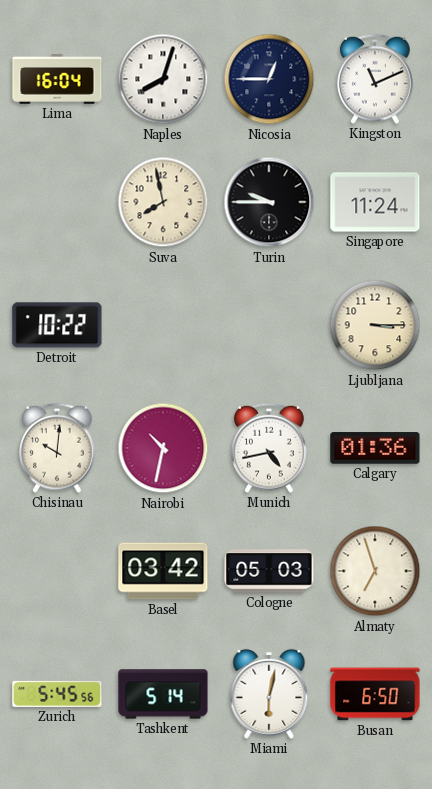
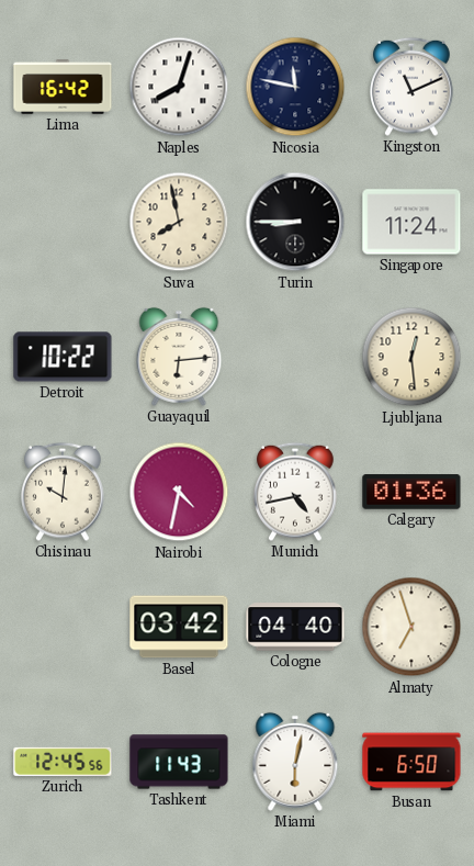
Lima: 16:04 -> 16:42 (63, 87)
Nicosia: 12:45 -> 11:47 (295, 87)
Turin: 9:45 -> 8:45 (295, 222)
Guayaquil: none -> 6:14 (179, 357)
Ljubljana: 3:15 -> 12:29 (411, 357)
Nairobi: 10:32 -> 4:32 (179, 492)
Cologne: 05:03 -> 04:40 (295, 627)
Zurich: 5:45 -> 12:45 (63, 762)
Tashkent: 5:14 -> 11:43 (179, 762)
